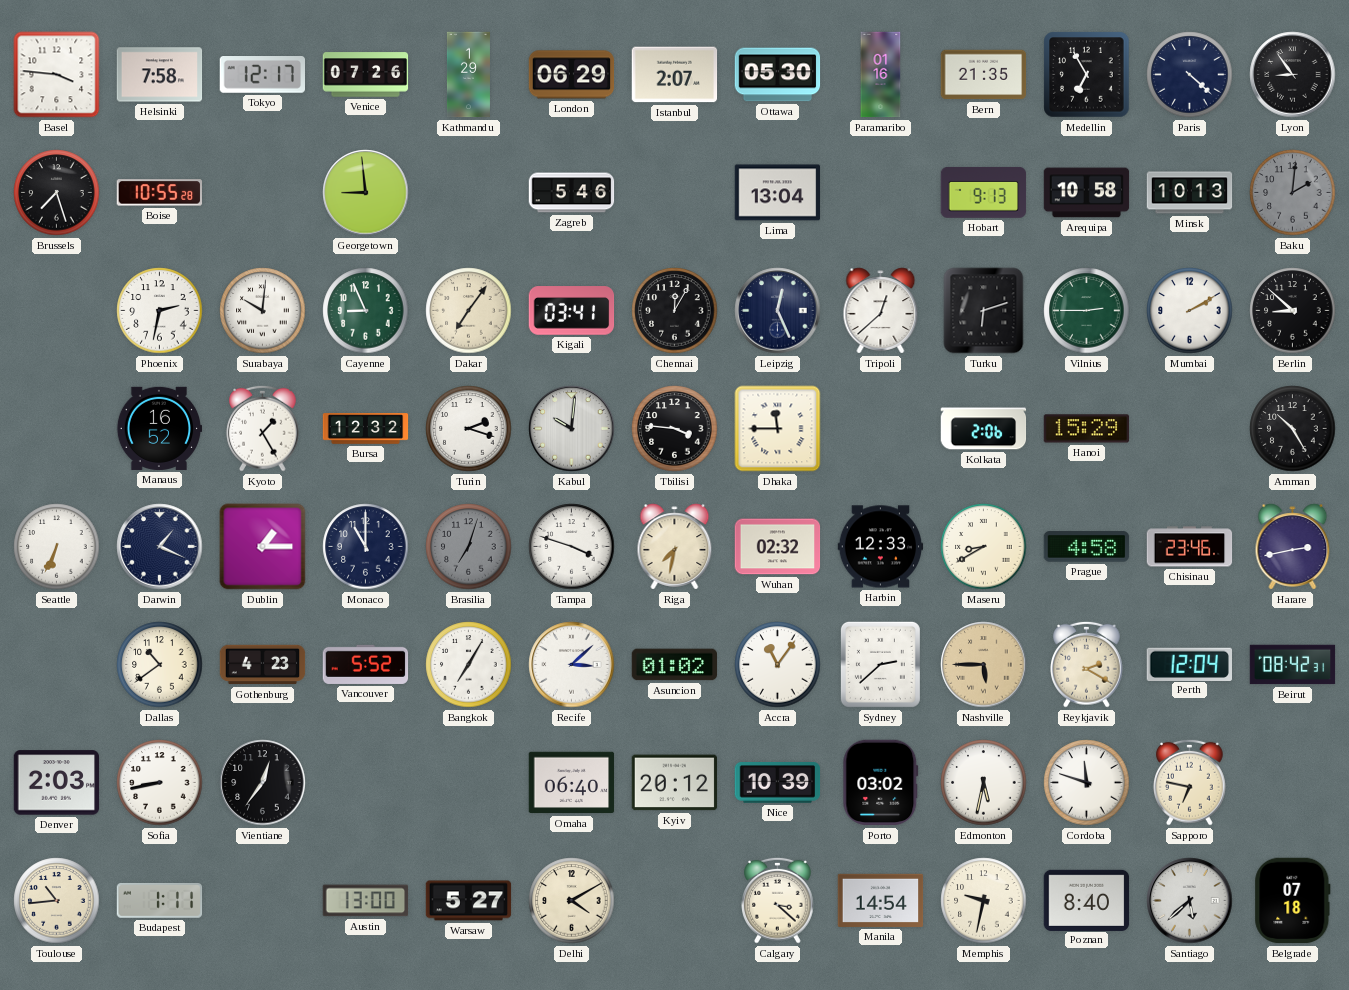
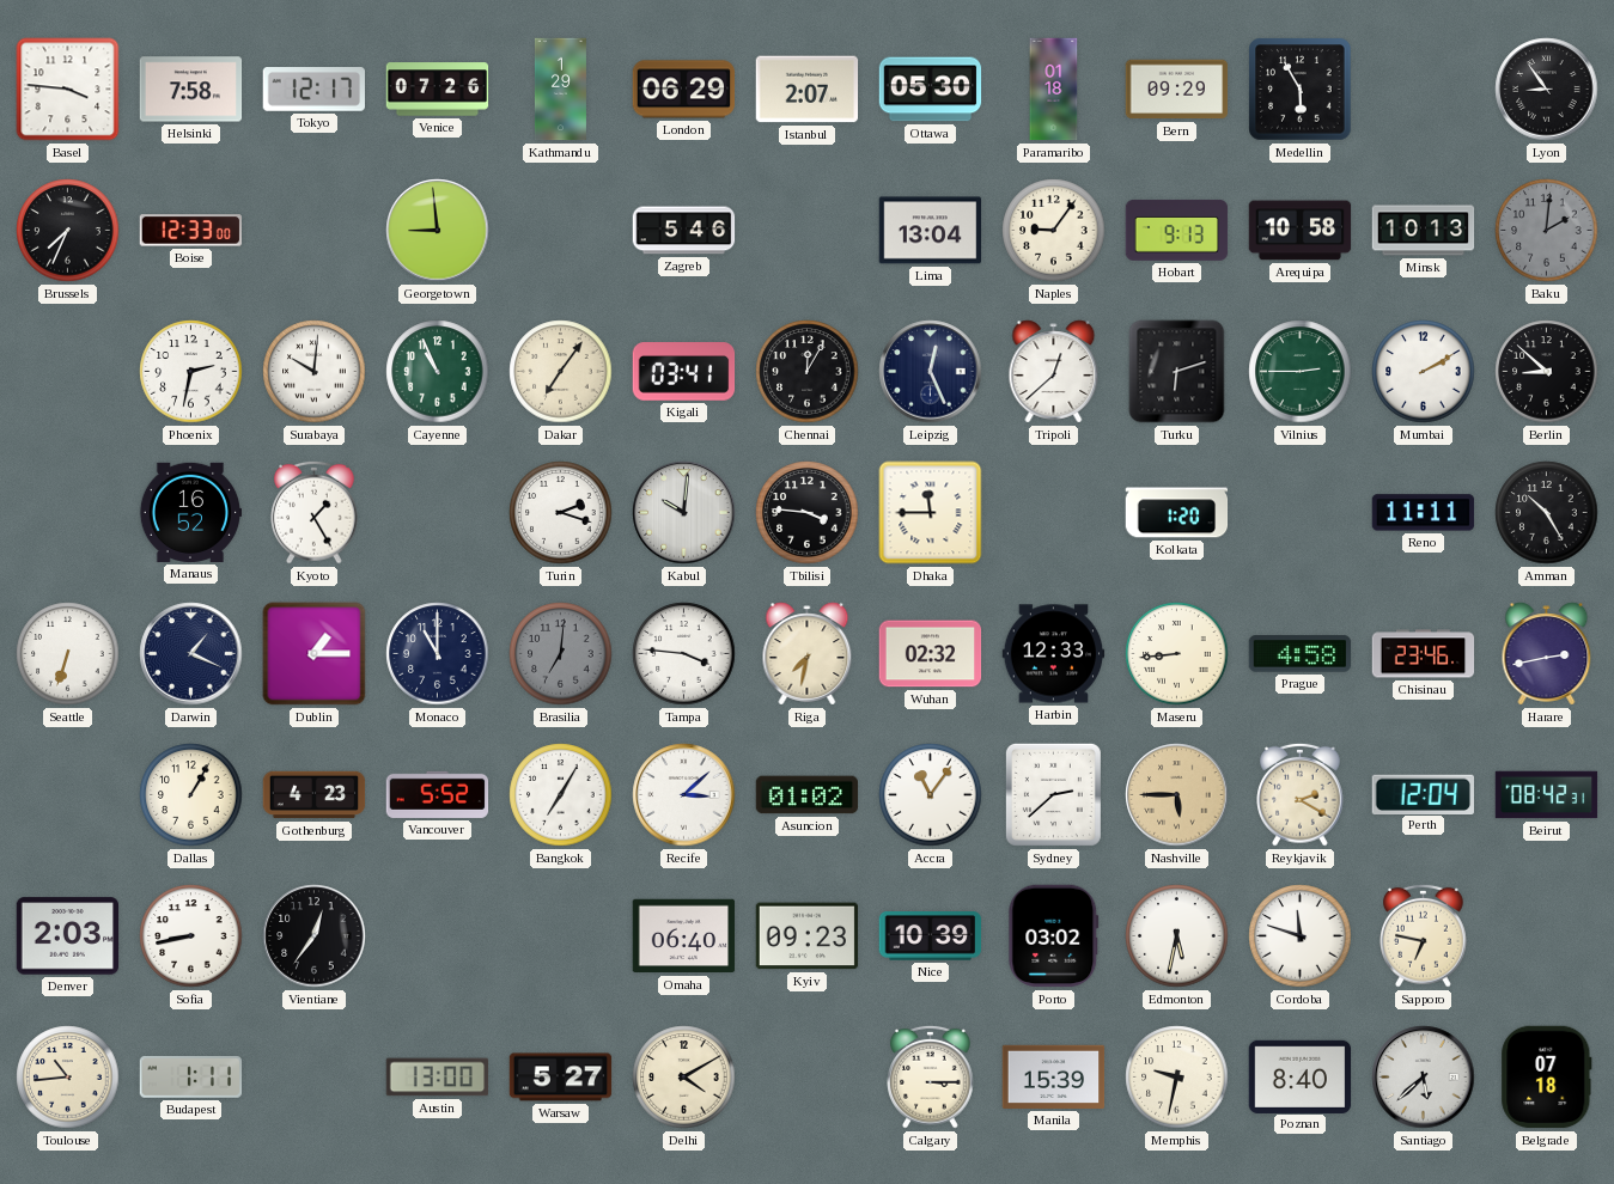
Paramaribo: 01:16 -> 01:18 (1054, 90)
Bern: 21:35 -> 09:29 (1177, 90)
Medellin: 6:55 -> 5:55 (1301, 90)
Paris: 4:22 -> none (1190, 75)
Brussels: 7:27 -> 7:34 (68, 231)
Boise: 10:55 -> 12:33 (191, 231)
Naples: none -> 9:06 (1054, 231)
Cayenne: 8:56 -> 10:56 (438, 372)
Bursa: 12:32 -> none (366, 429)
Kolkata: 2:06 -> 1:20 (1177, 513)
Hanoi: 15:29 -> none (1087, 429)
Reno: none -> 11:11 (1424, 513)
Seattle: 6:34 -> 6:33 (68, 654)
Brasilia: 7:03 -> 7:01 (561, 654)
Tampa: 3:48 -> 3:46 (684, 654)
Maseru: 8:40 -> 8:44 (1177, 654)
Dallas: 10:39 -> 1:05 (191, 795)
Kyiv: 20:12 -> 09:23 (808, 936)
Calgary: 3:22 -> 3:15 (931, 1076)
Manila: 14:54 -> 15:39 (1054, 1076)
